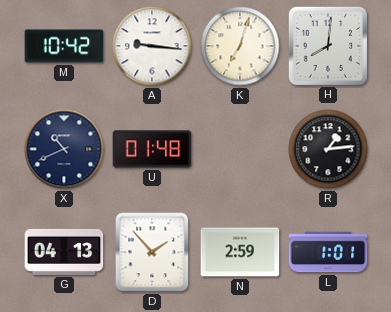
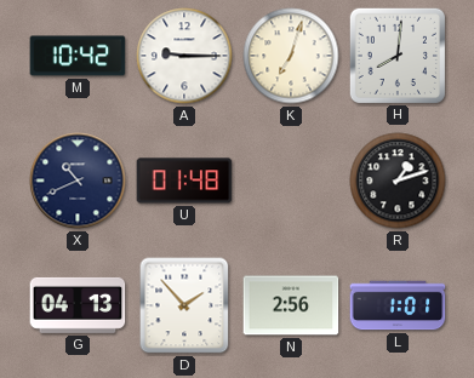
A: 9:16 -> 9:15 (184, 56)
R: 1:14 -> 1:12 (398, 181)
N: 2:59 -> 2:56 (291, 305)
